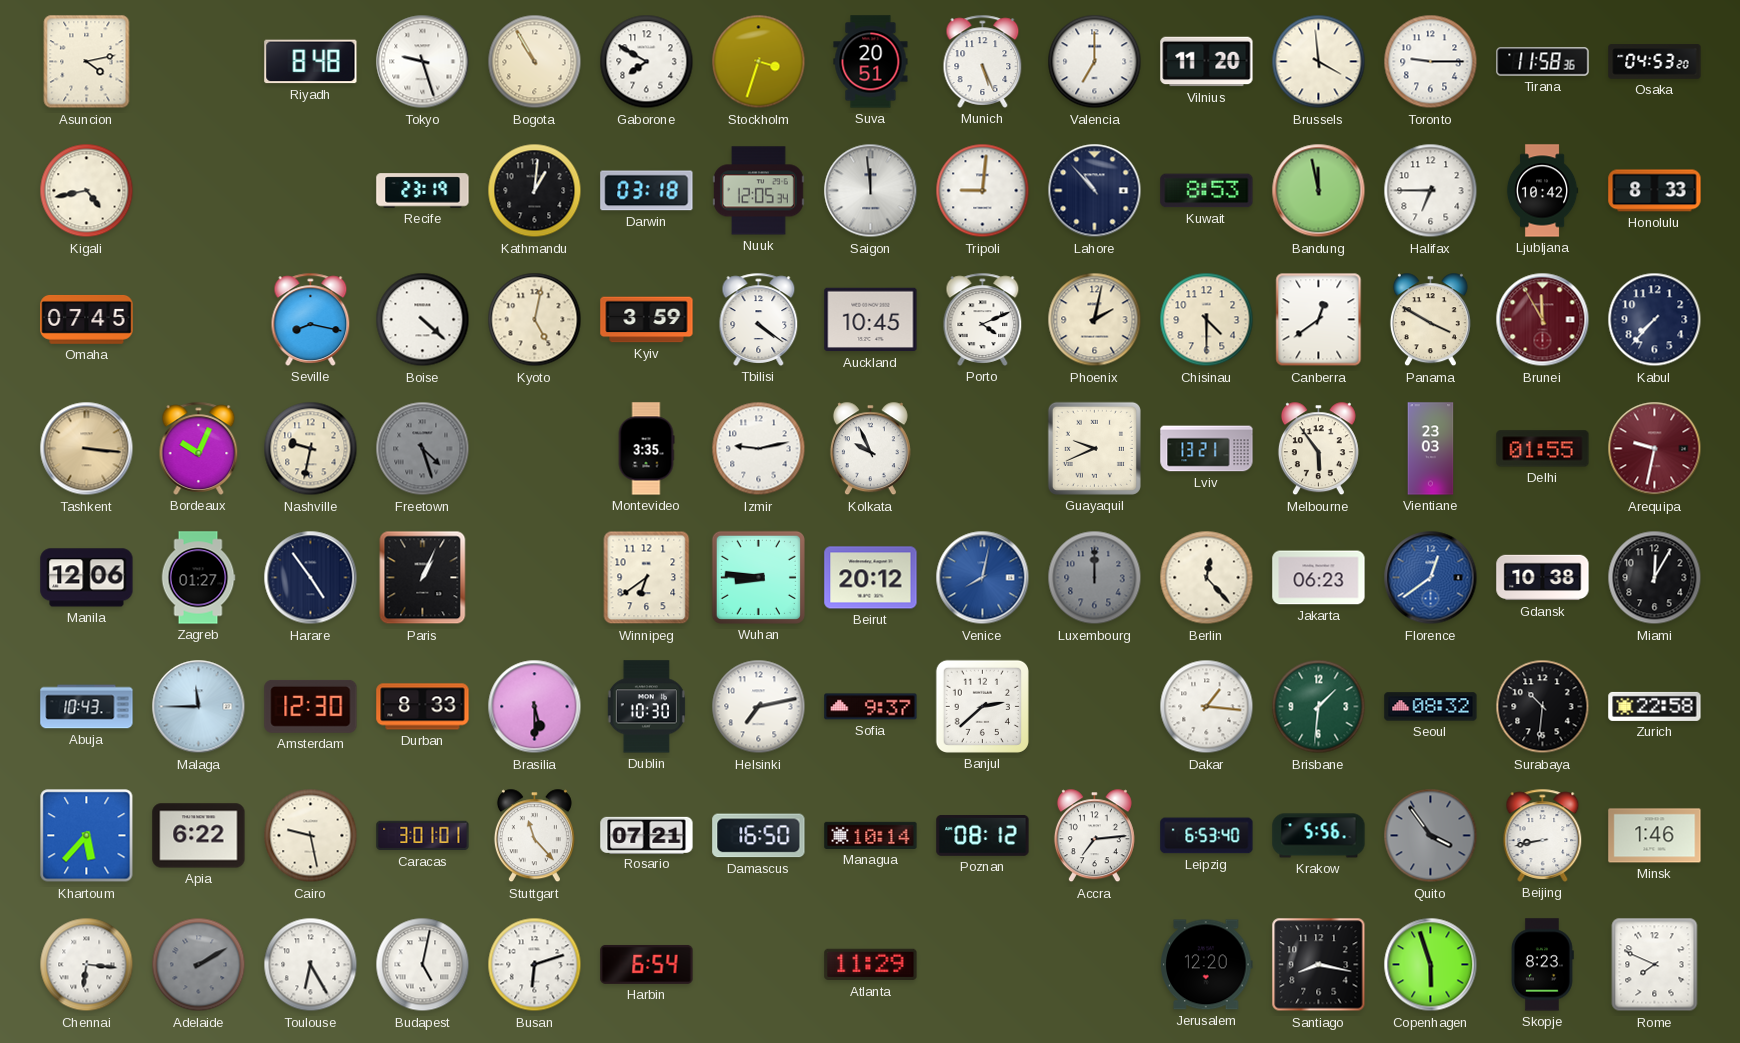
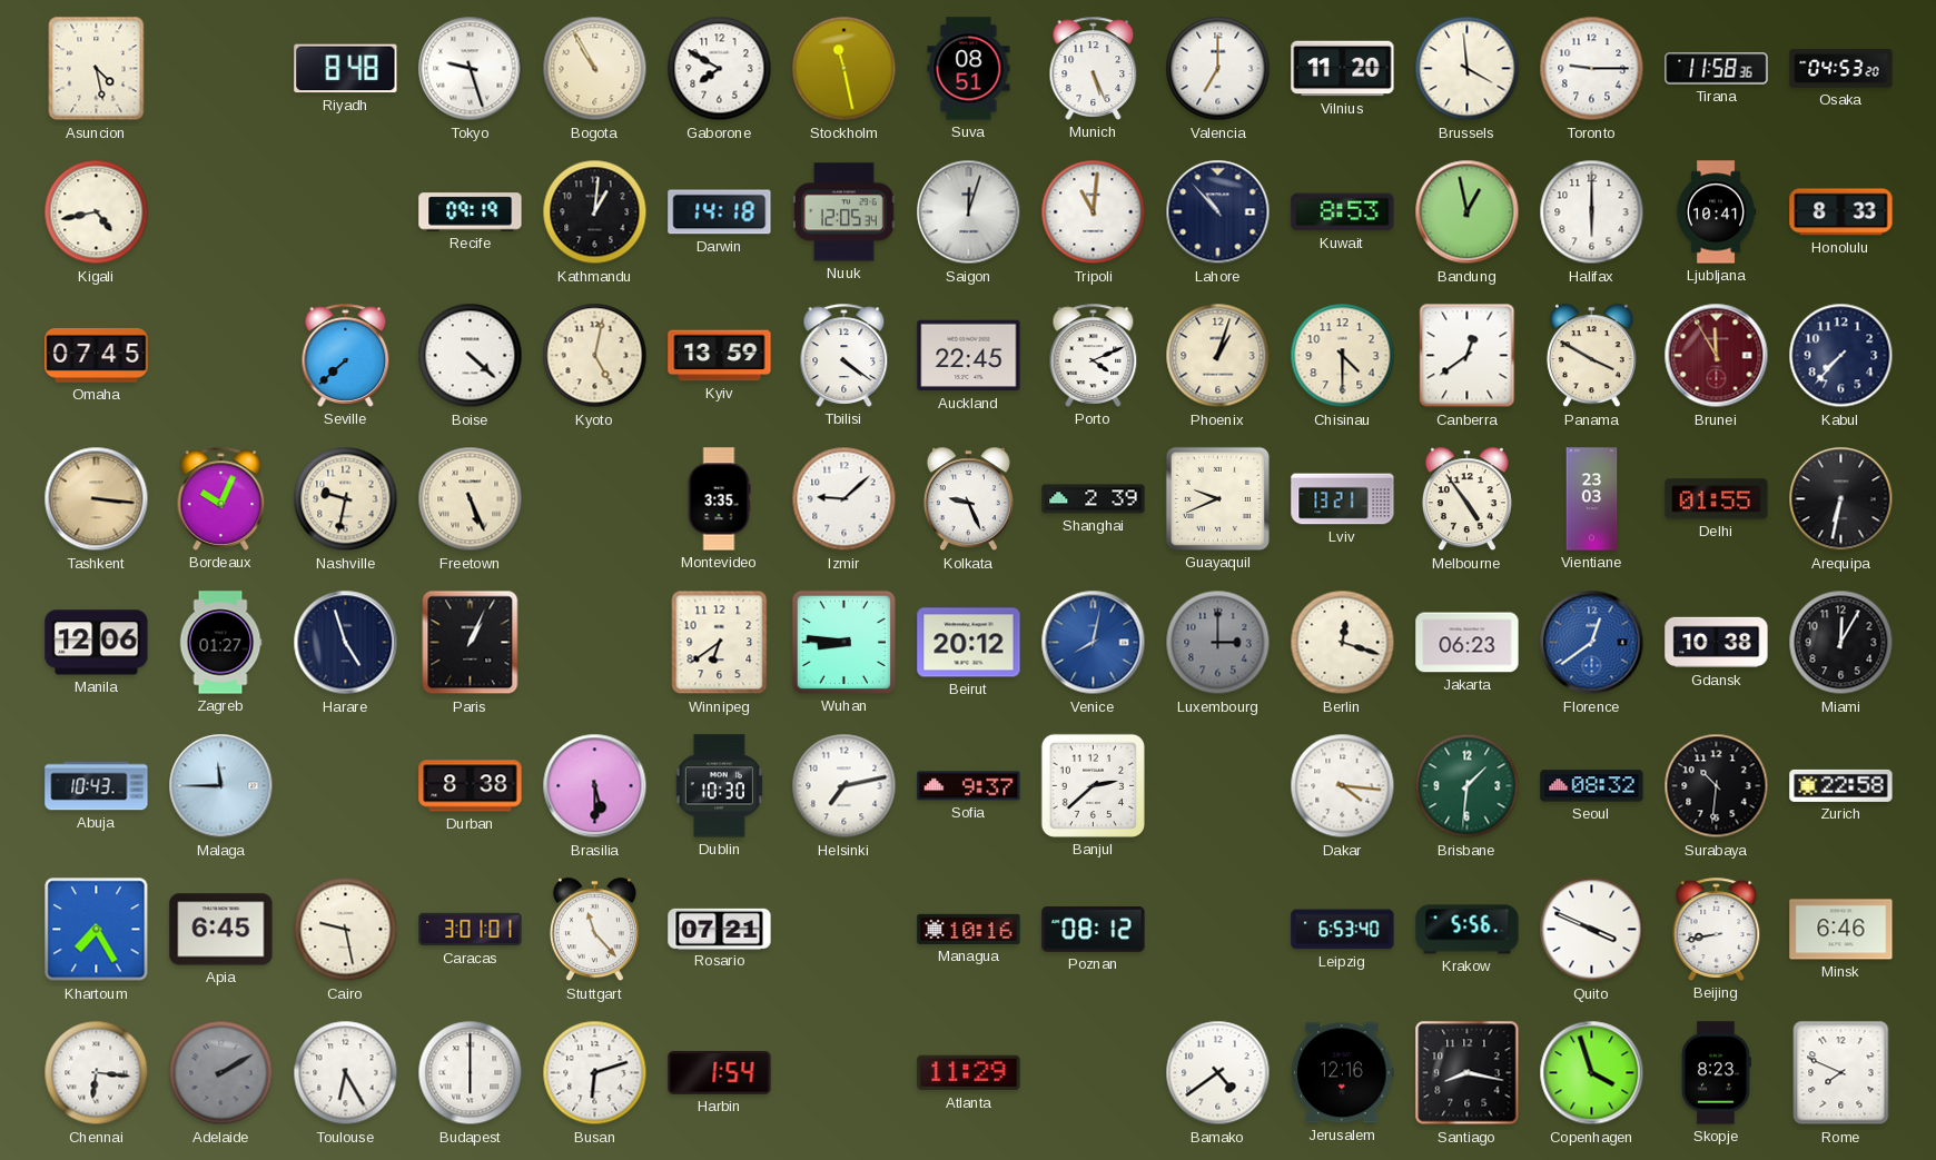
Asuncion: 4:13 -> 4:28 (97, 69)
Stockholm: 3:33 -> 11:28 (844, 69)
Suva: 20:51 -> 08:51 (969, 69)
Recife: 23:19 -> 09:19 (471, 212)
Darwin: 03:18 -> 14:18 (720, 212)
Saigon: 11:59 -> 12:03 (969, 212)
Tripoli: 9:01 -> 11:01 (1094, 212)
Bandung: 11:58 -> 12:58 (1468, 212)
Halifax: 6:45 -> 6:00 (1592, 212)
Ljubljana: 10:42 -> 10:41 (1716, 212)
Seville: 8:17 -> 7:38 (346, 355)
Kyiv: 3:59 -> 13:59 (720, 356)
Auckland: 10:45 -> 22:45 (969, 356)
Phoenix: 2:02 -> 1:03 (1218, 356)
Freetown: 4:27 -> 5:26 (471, 499)
Freetown dial: grey -> cream (471, 499)
Izmir: 9:13 -> 9:08 (844, 499)
Kolkata: 9:56 -> 9:26 (968, 499)
Shanghai: none -> 2:39 (1094, 499)
Melbourne: 5:54 -> 4:54 (1466, 499)
Arequipa: 9:32 -> 6:32 (1841, 499)
Arequipa dial: burgundy -> black (1841, 499)
Harare: 4:54 -> 4:57 (346, 643)
Luxembourg: 12:00 -> 3:00 (1218, 643)
Berlin: 12:23 -> 12:18 (1343, 643)
Amsterdam: 12:30 -> none (311, 706)
Durban: 8:33 -> 8:38 (471, 786)
Dakar: 1:16 -> 4:16 (1343, 786)
Khartoum: 5:37 -> 7:25 (97, 930)
Apia: 6:22 -> 6:45 (221, 930)
Damascus: 16:50 -> none (759, 836)
Managua: 10:14 -> 10:16 (969, 929)
Accra: 7:14 -> none (1094, 836)
Quito: 3:54 -> 3:49 (1592, 930)
Quito dial: grey -> white (1592, 930)
Minsk: 1:46 -> 6:46 (1841, 930)
Budapest: 5:02 -> 6:00 (471, 1073)
Harbin: 6:54 -> 1:54 (720, 1072)
Bamako: none -> 4:39 (1218, 1073)
Jerusalem: 12:20 -> 12:16 (1343, 1073)
Copenhagen: 5:57 -> 3:57 (1592, 1073)
